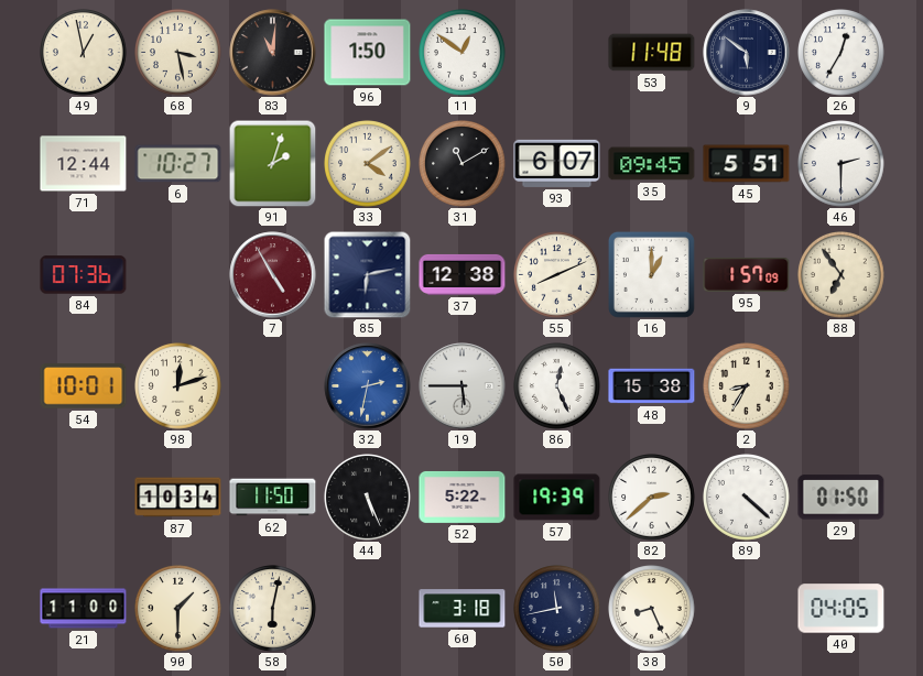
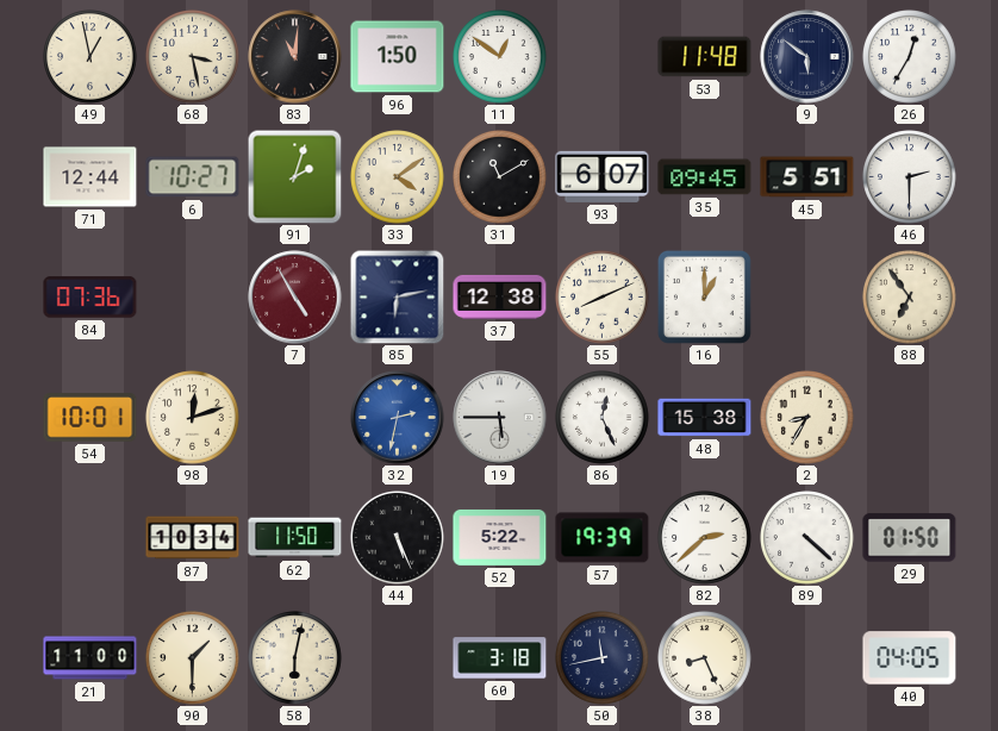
95: 1:57 -> none (747, 274)
